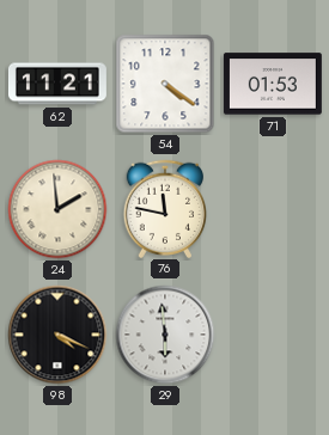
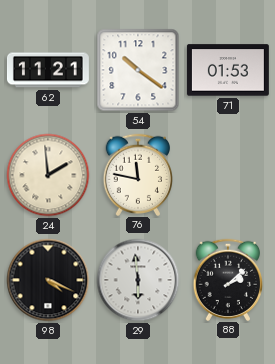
54: 4:21 -> 10:21 (138, 70)
88: none -> 2:08 (227, 279)
